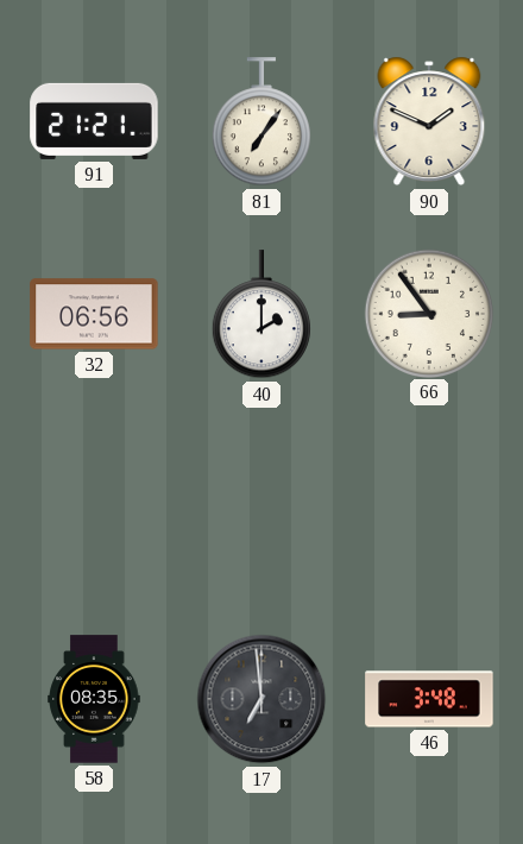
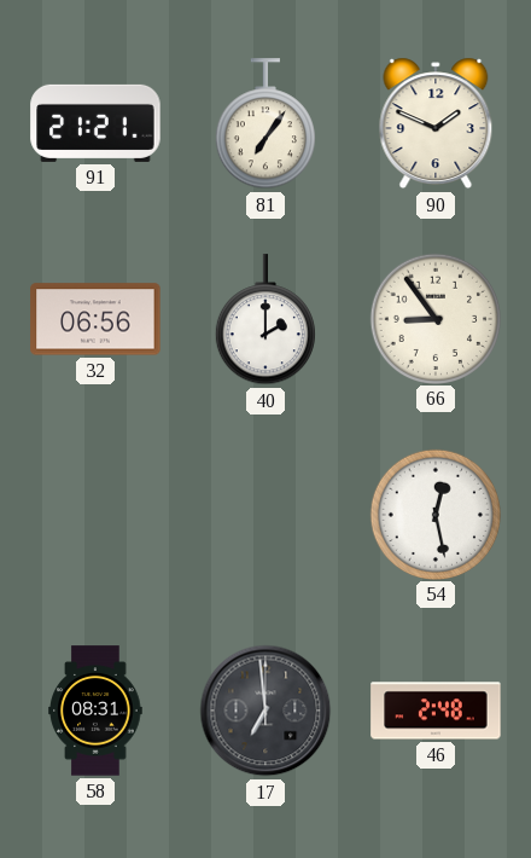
54: none -> 12:28 (434, 514)
58: 08:35 -> 08:31 (95, 711)
46: 3:48 -> 2:48 (436, 711)
